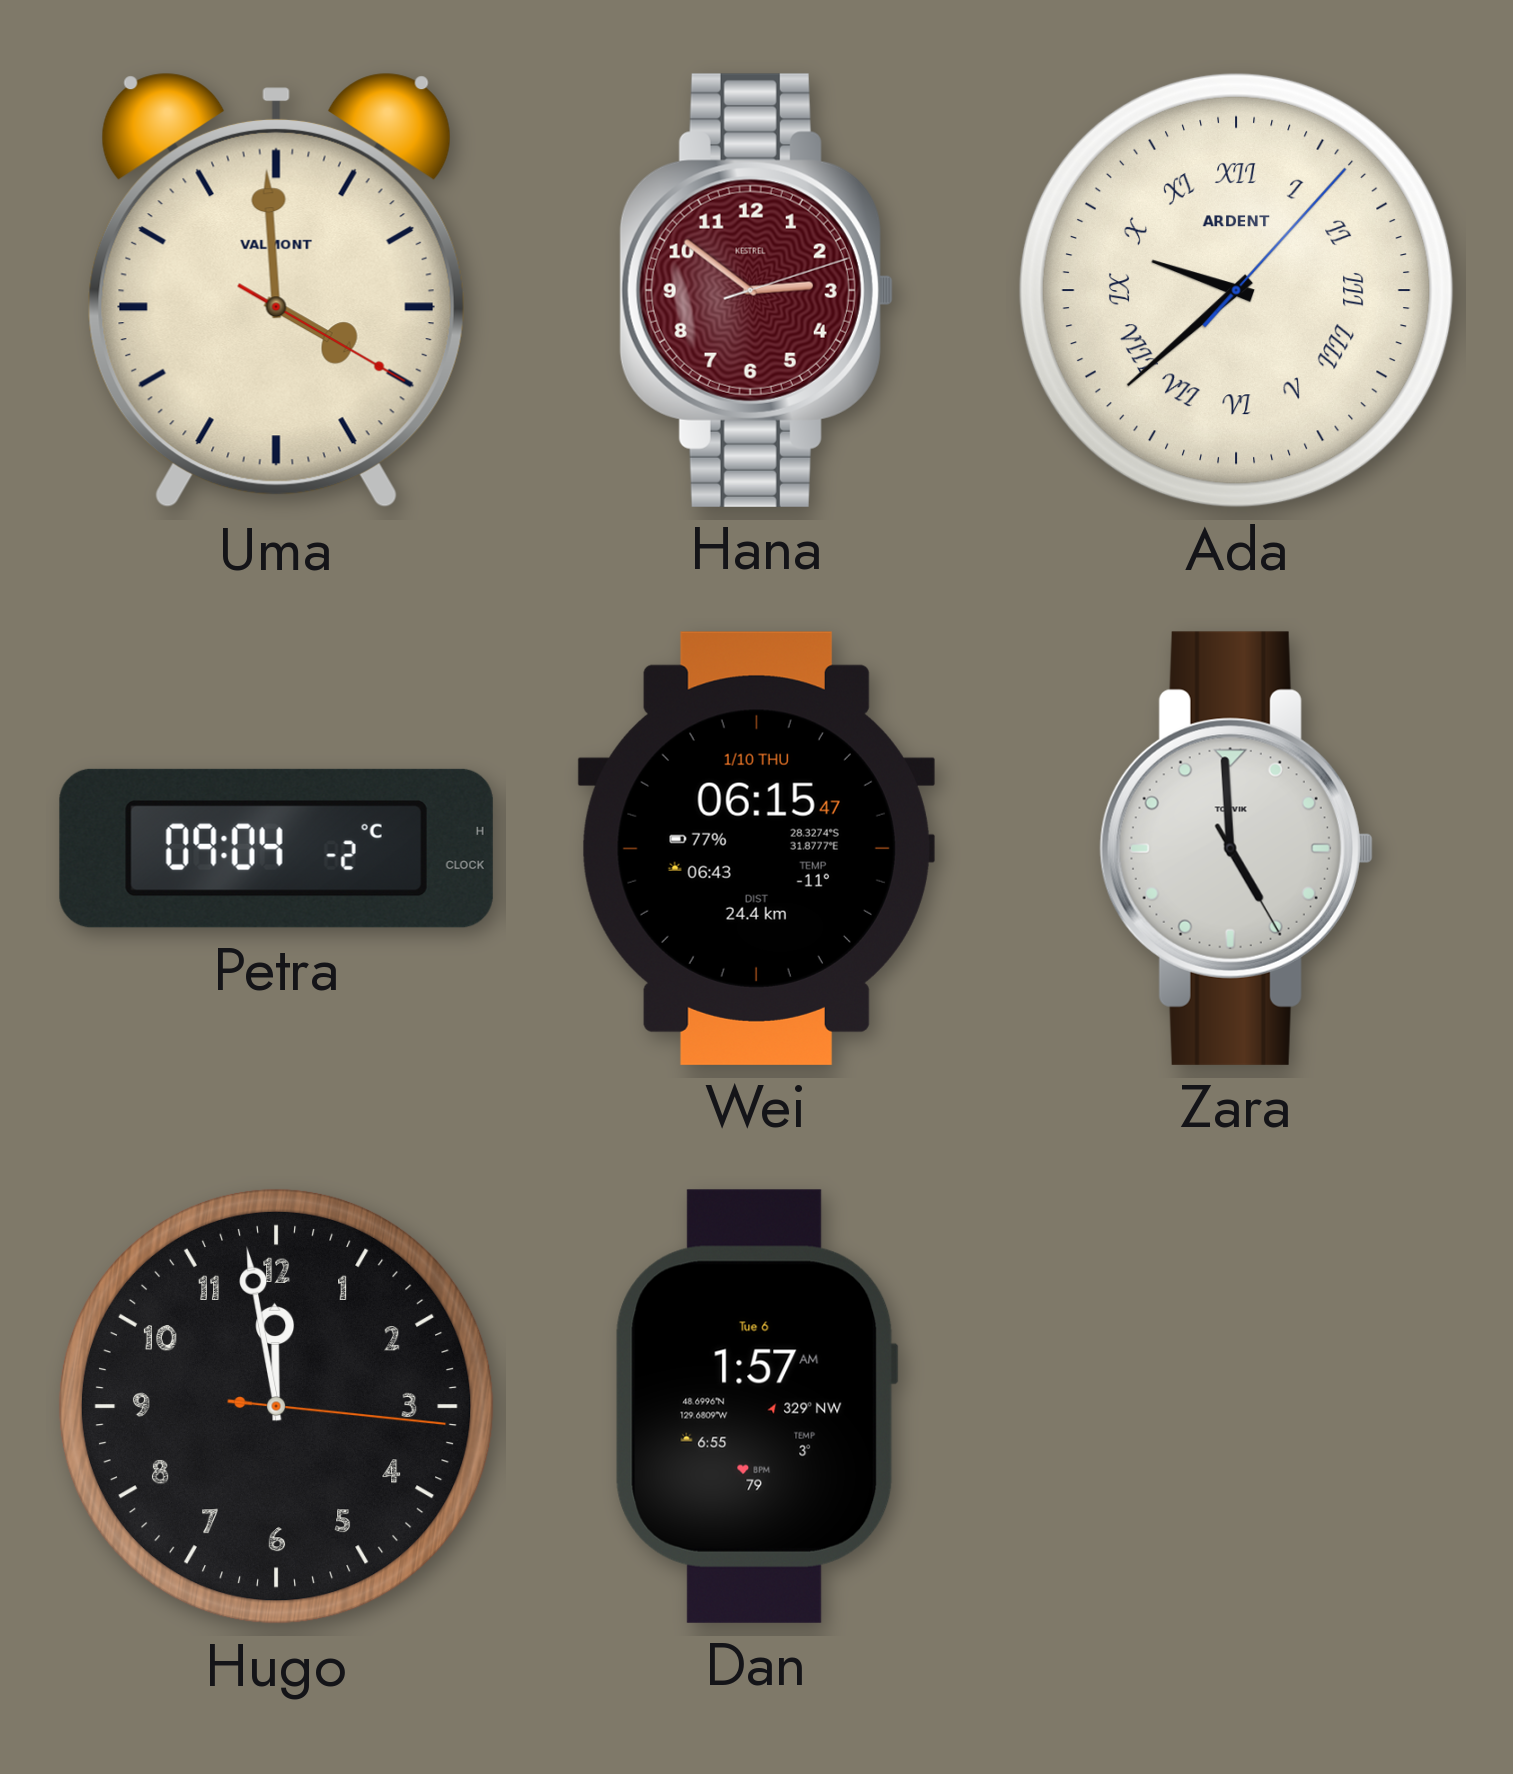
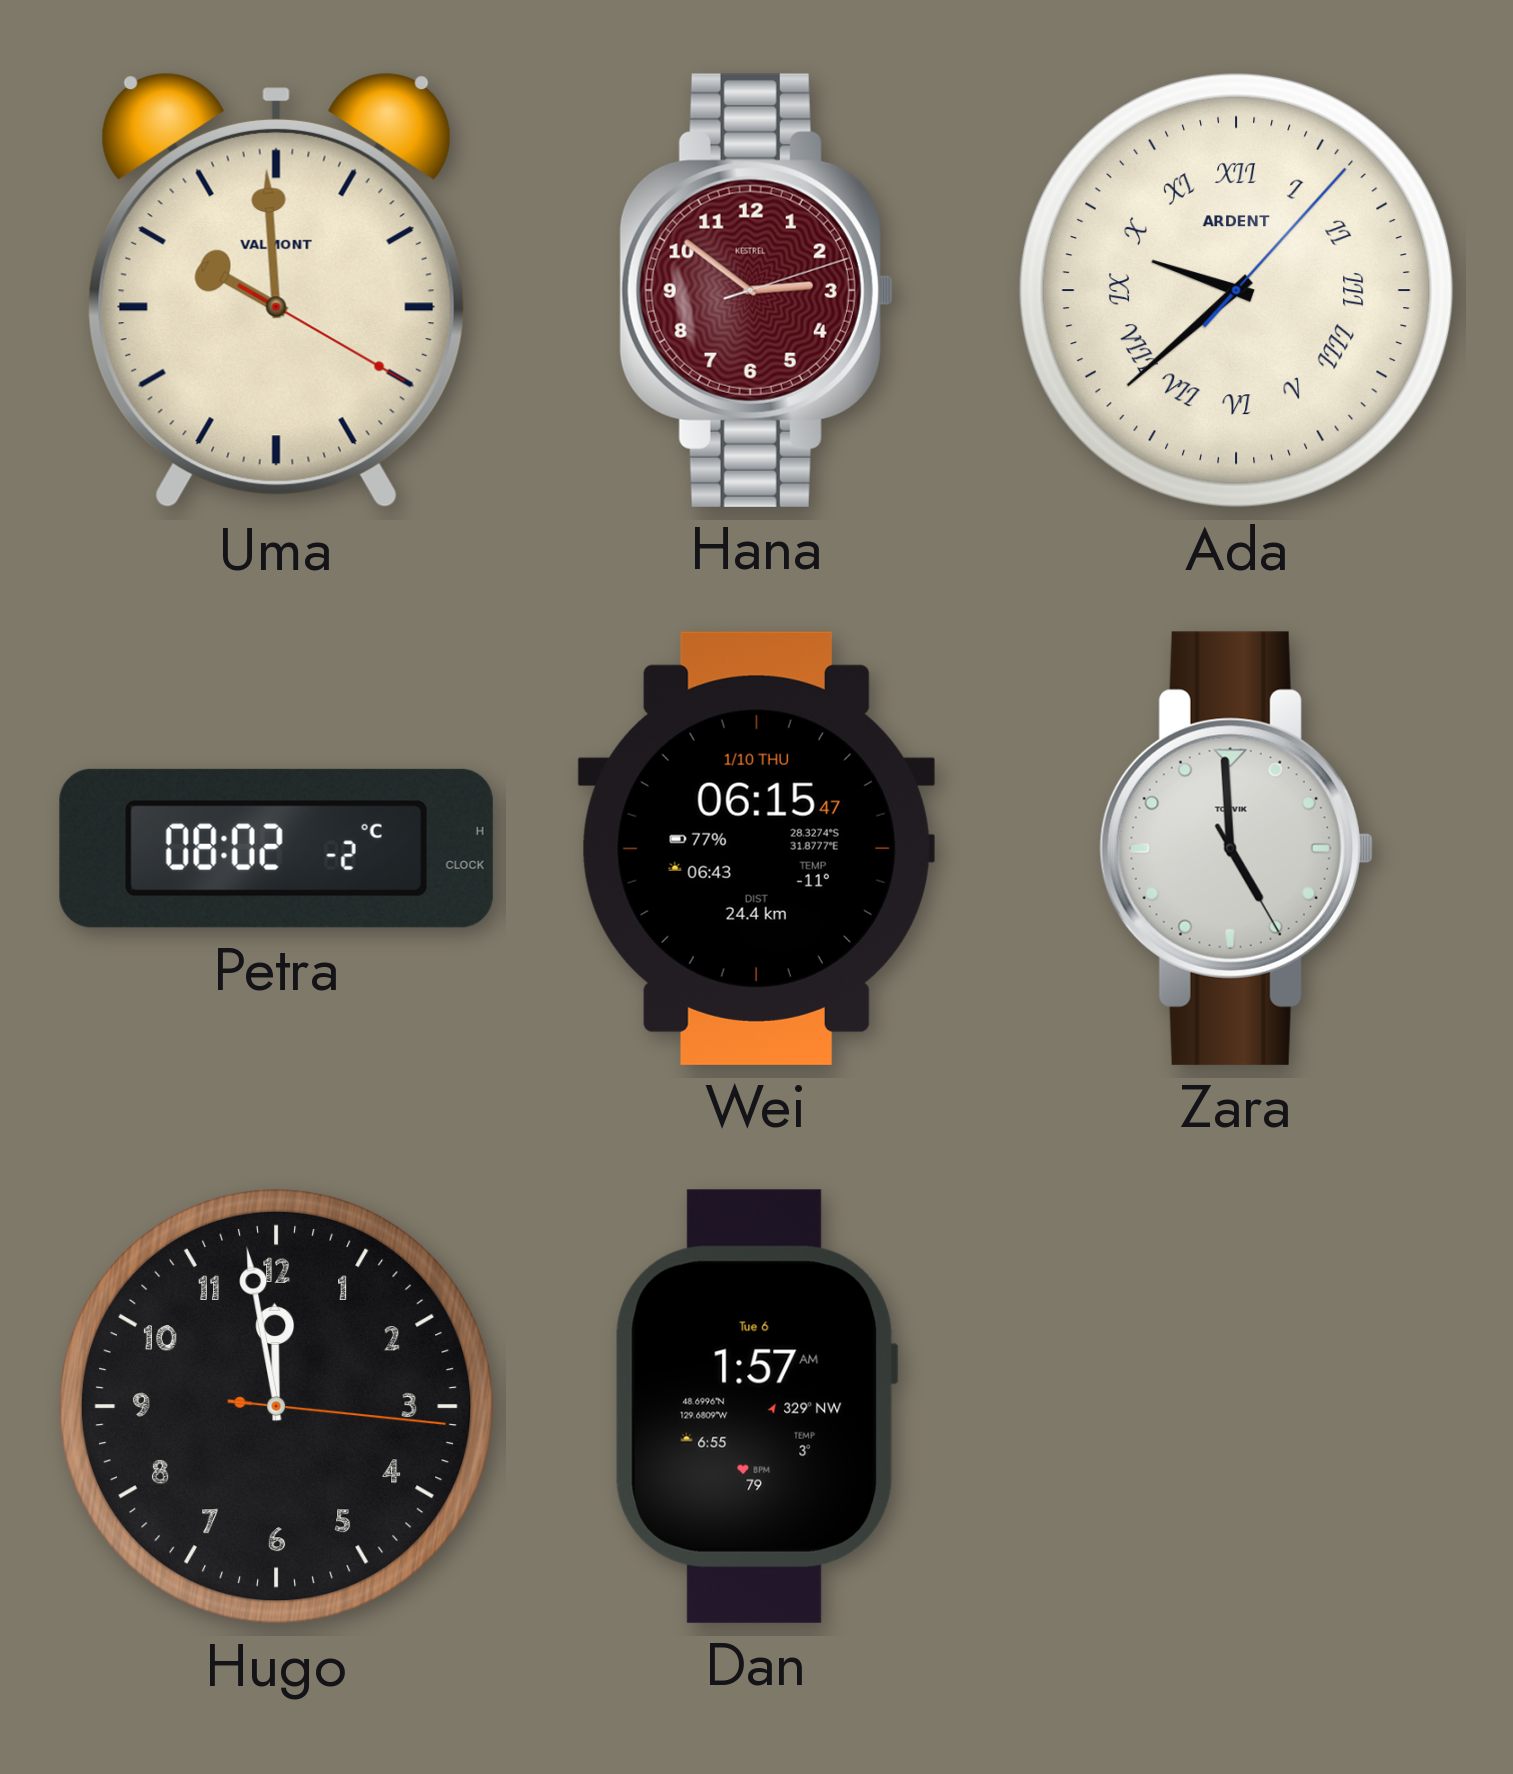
Uma: 3:59 -> 9:59 (276, 291)
Petra: 09:04 -> 08:02 (276, 848)
